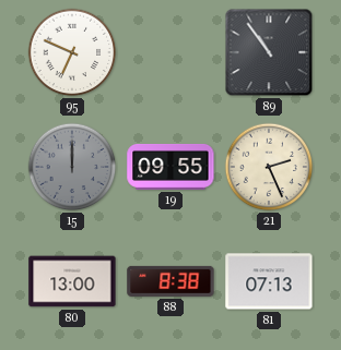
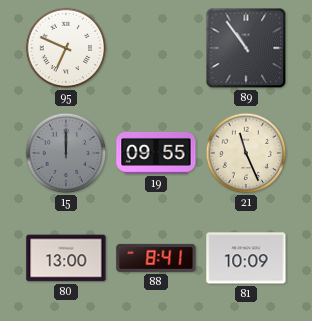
21: 2:26 -> 11:26 (246, 153)
88: 8:38 -> 8:41 (156, 258)
81: 07:13 -> 10:09 (246, 258)
